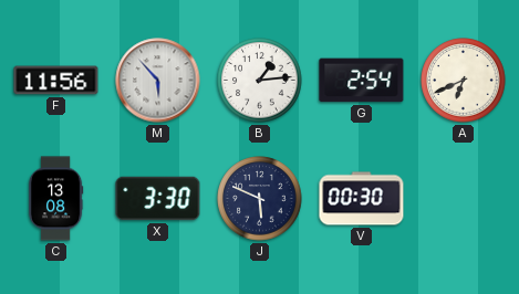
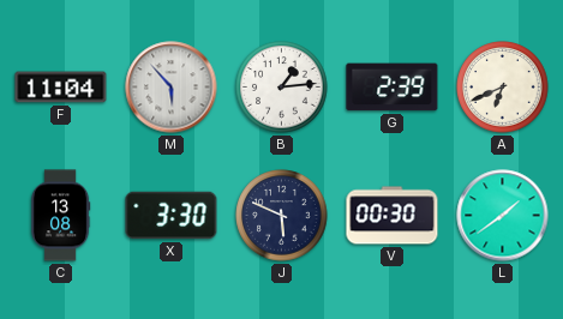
F: 11:56 -> 11:04 (61, 88)
G: 2:54 -> 2:39 (393, 88)
L: none -> 1:39 (503, 216)
